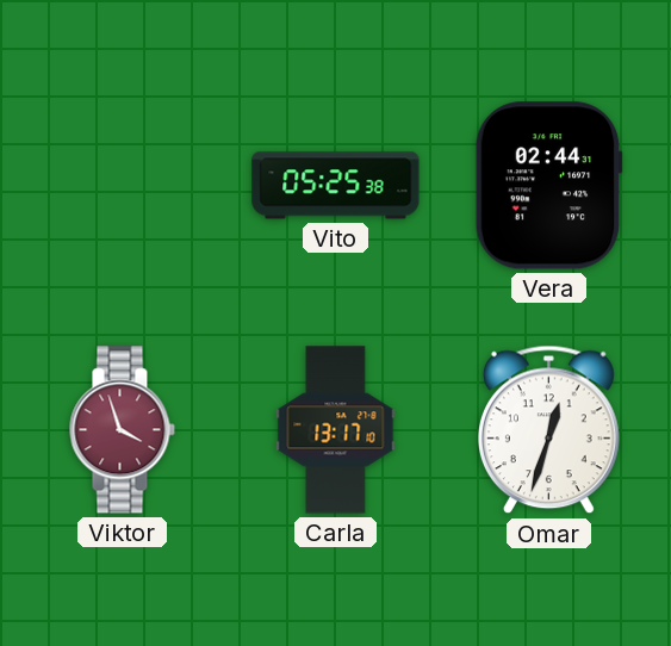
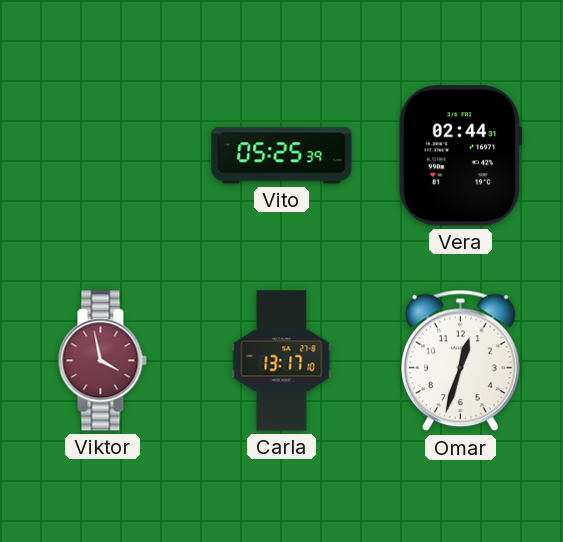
Vito: 05:25:38 -> 05:25:39 (282, 156)
Viktor: 3:57 -> 3:58 (102, 361)
